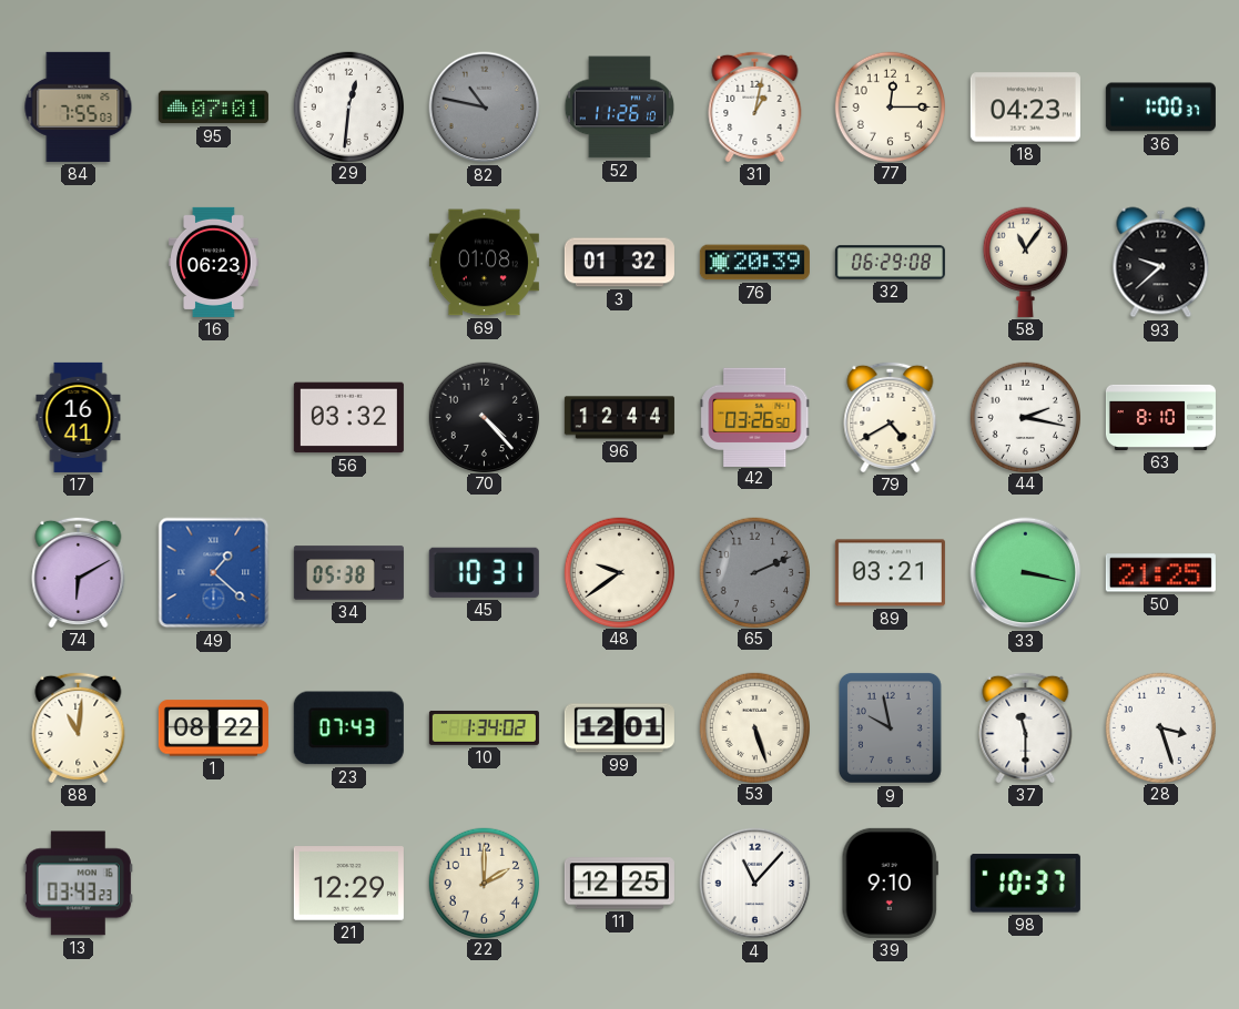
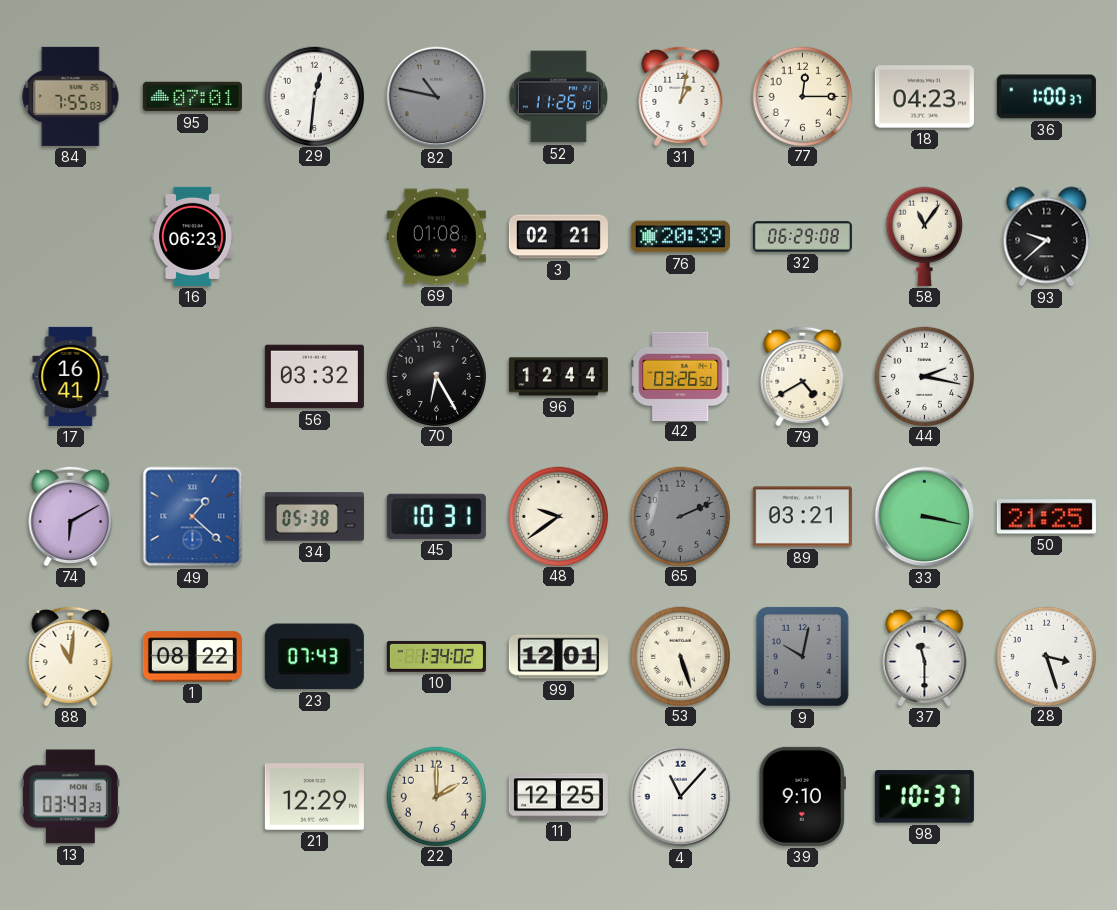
3: 01:32 -> 02:21 (558, 237)
70: 4:23 -> 6:25 (436, 376)
63: 8:10 -> none (1160, 417)
9: 9:58 -> 10:02 (802, 656)
